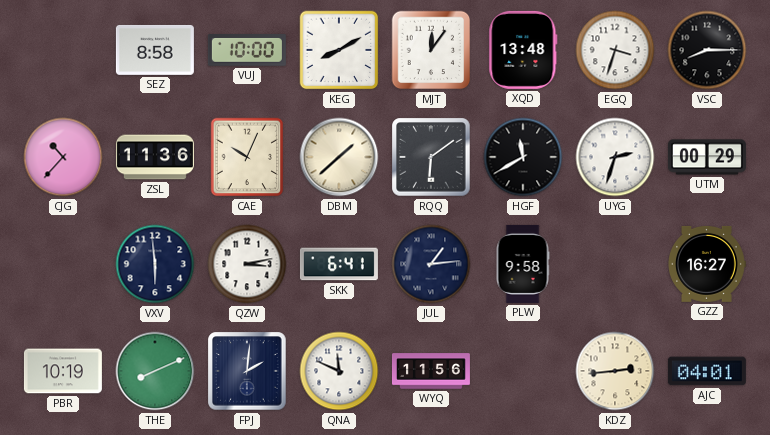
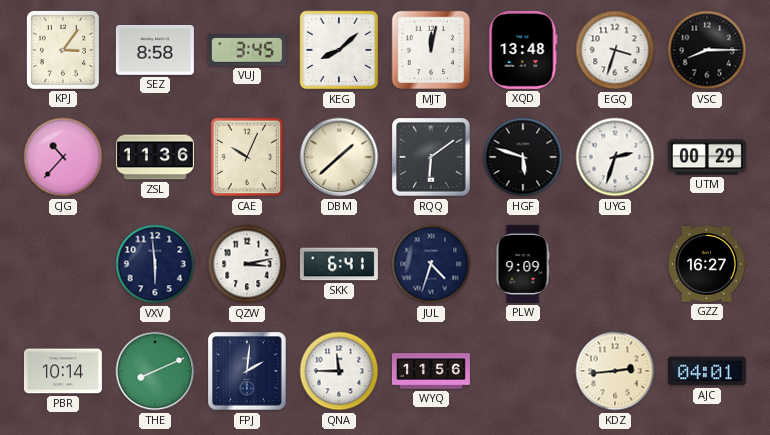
KPJ: none -> 3:06 (63, 50)
VUJ: 10:00 -> 3:45 (247, 50)
KEG: 8:10 -> 8:08 (339, 50)
MJT: 12:06 -> 12:02 (431, 50)
HGF: 11:40 -> 5:48 (523, 157)
JUL: 1:14 -> 4:33 (431, 264)
PLW: 9:58 -> 9:09 (523, 264)
PBR: 10:19 -> 10:14 (63, 371)
QNA: 11:49 -> 11:45 (339, 371)
